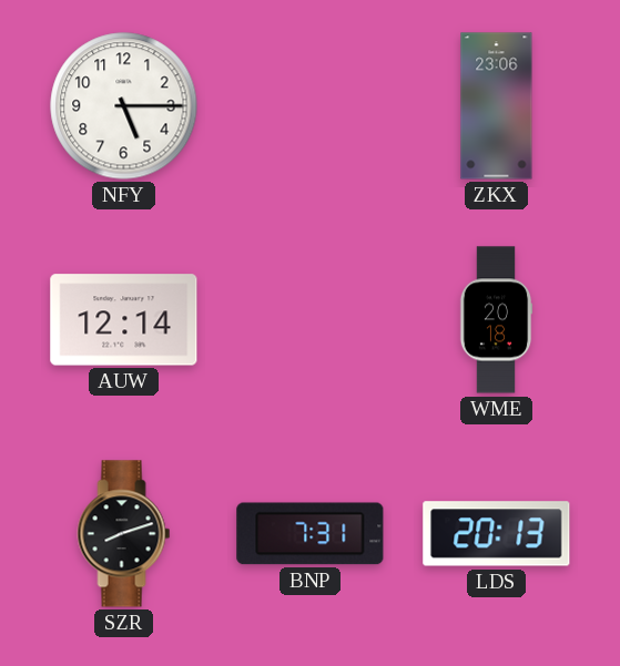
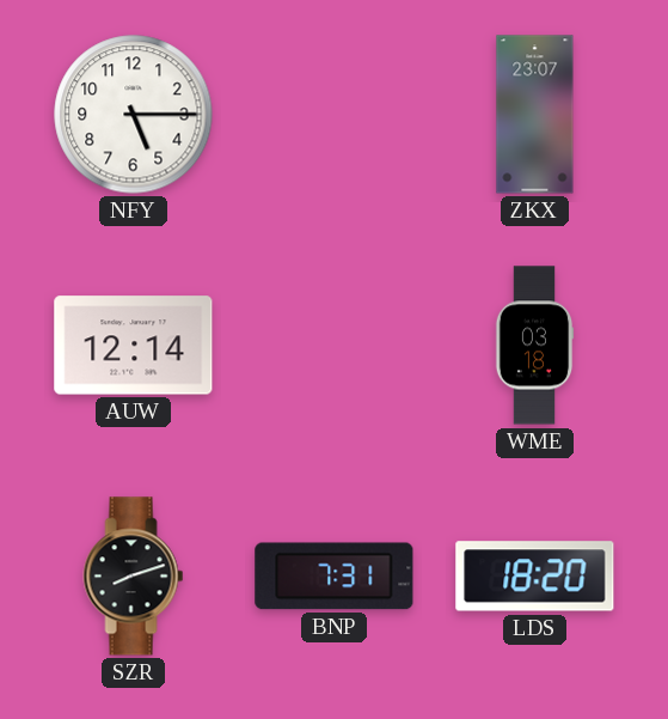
ZKX: 23:06 -> 23:07 (535, 115)
WME: 20:18 -> 03:18 (534, 346)
LDS: 20:13 -> 18:20 (535, 577)
